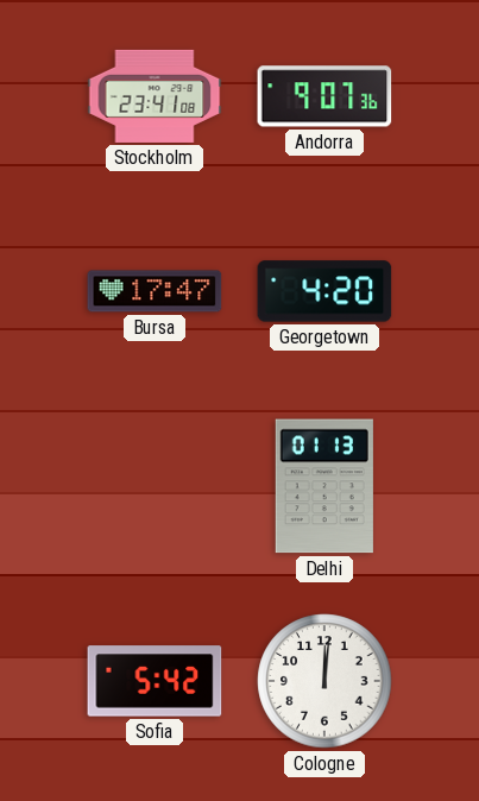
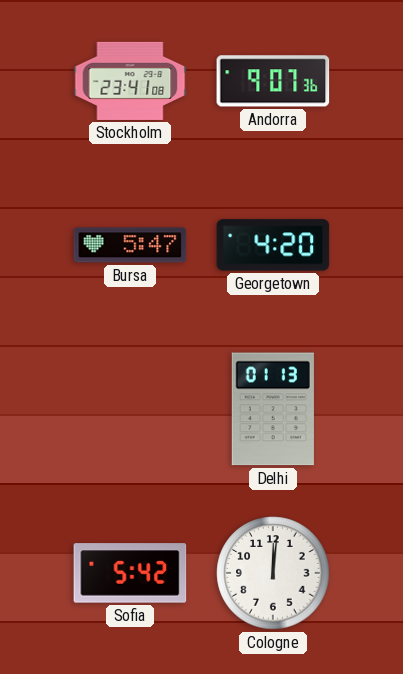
Bursa: 17:47 -> 5:47 (130, 245)
